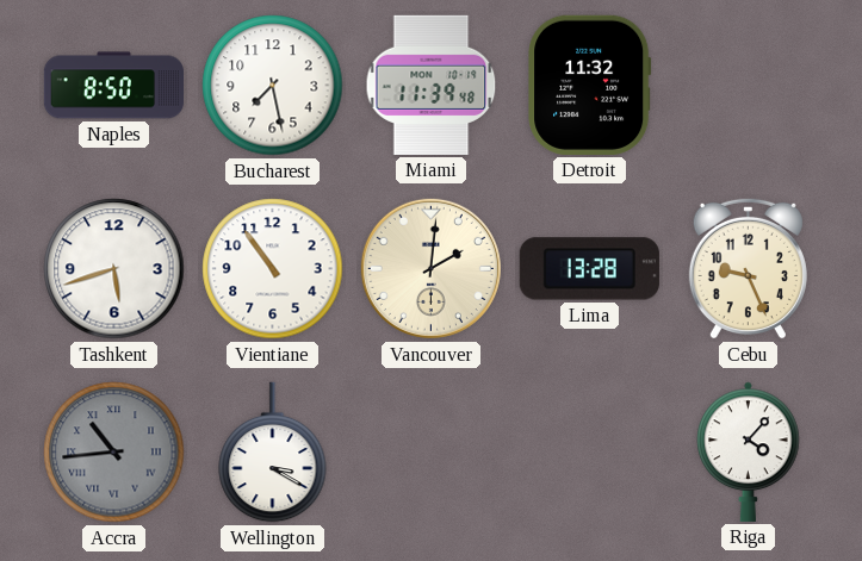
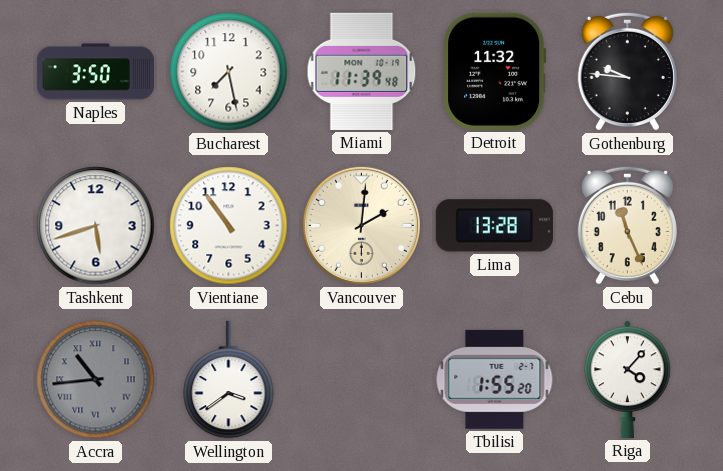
Naples: 8:50 -> 3:50 (95, 72)
Gothenburg: none -> 9:46 (627, 71)
Cebu: 9:26 -> 11:26 (627, 225)
Wellington: 3:20 -> 3:39 (229, 380)
Tbilisi: none -> 1:55 (495, 379)
